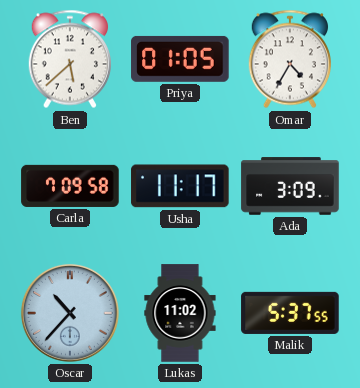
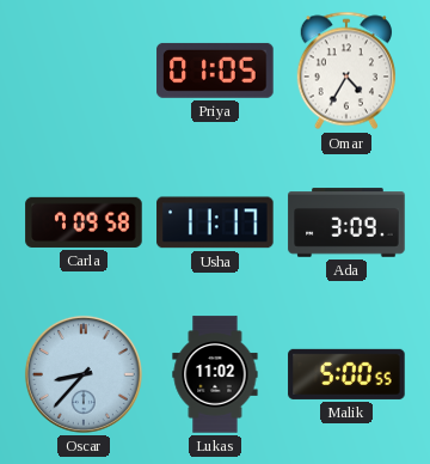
Ben: 5:38 -> none (69, 59)
Oscar: 10:37 -> 8:37 (84, 374)
Malik: 5:37 -> 5:00 (346, 374)
